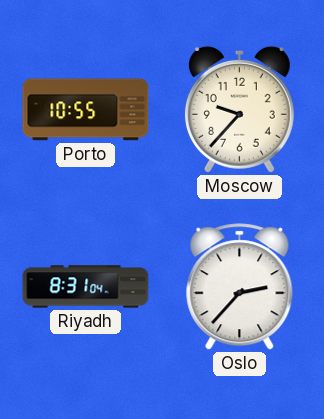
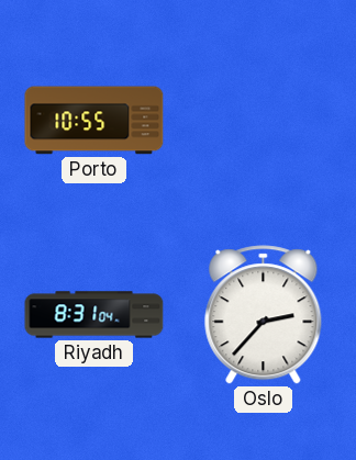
Moscow: 9:37 -> none (239, 109)
